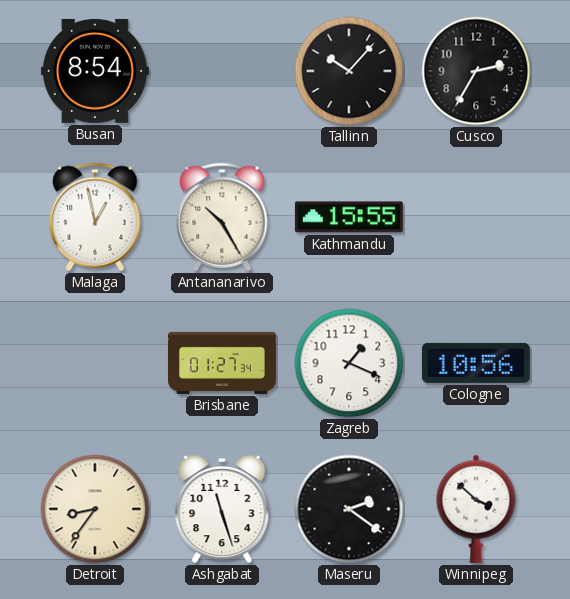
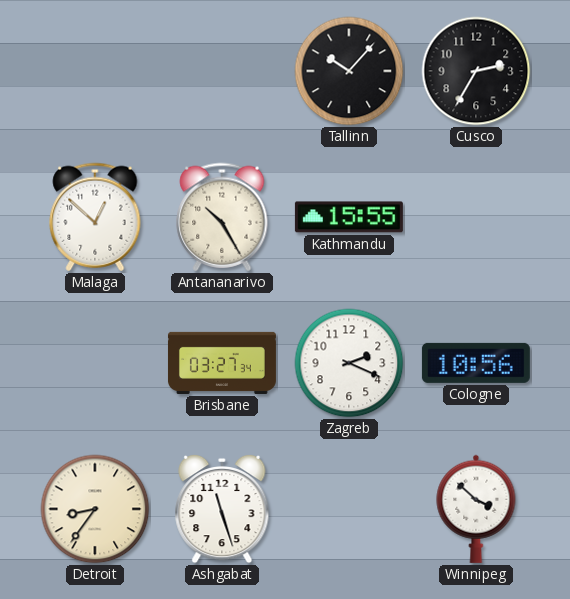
Busan: 8:54 -> none (95, 71)
Malaga: 12:58 -> 12:52 (95, 217)
Brisbane: 01:27 -> 03:27 (222, 363)
Zagreb: 1:19 -> 2:19 (349, 363)
Maseru: 2:21 -> none (349, 509)
